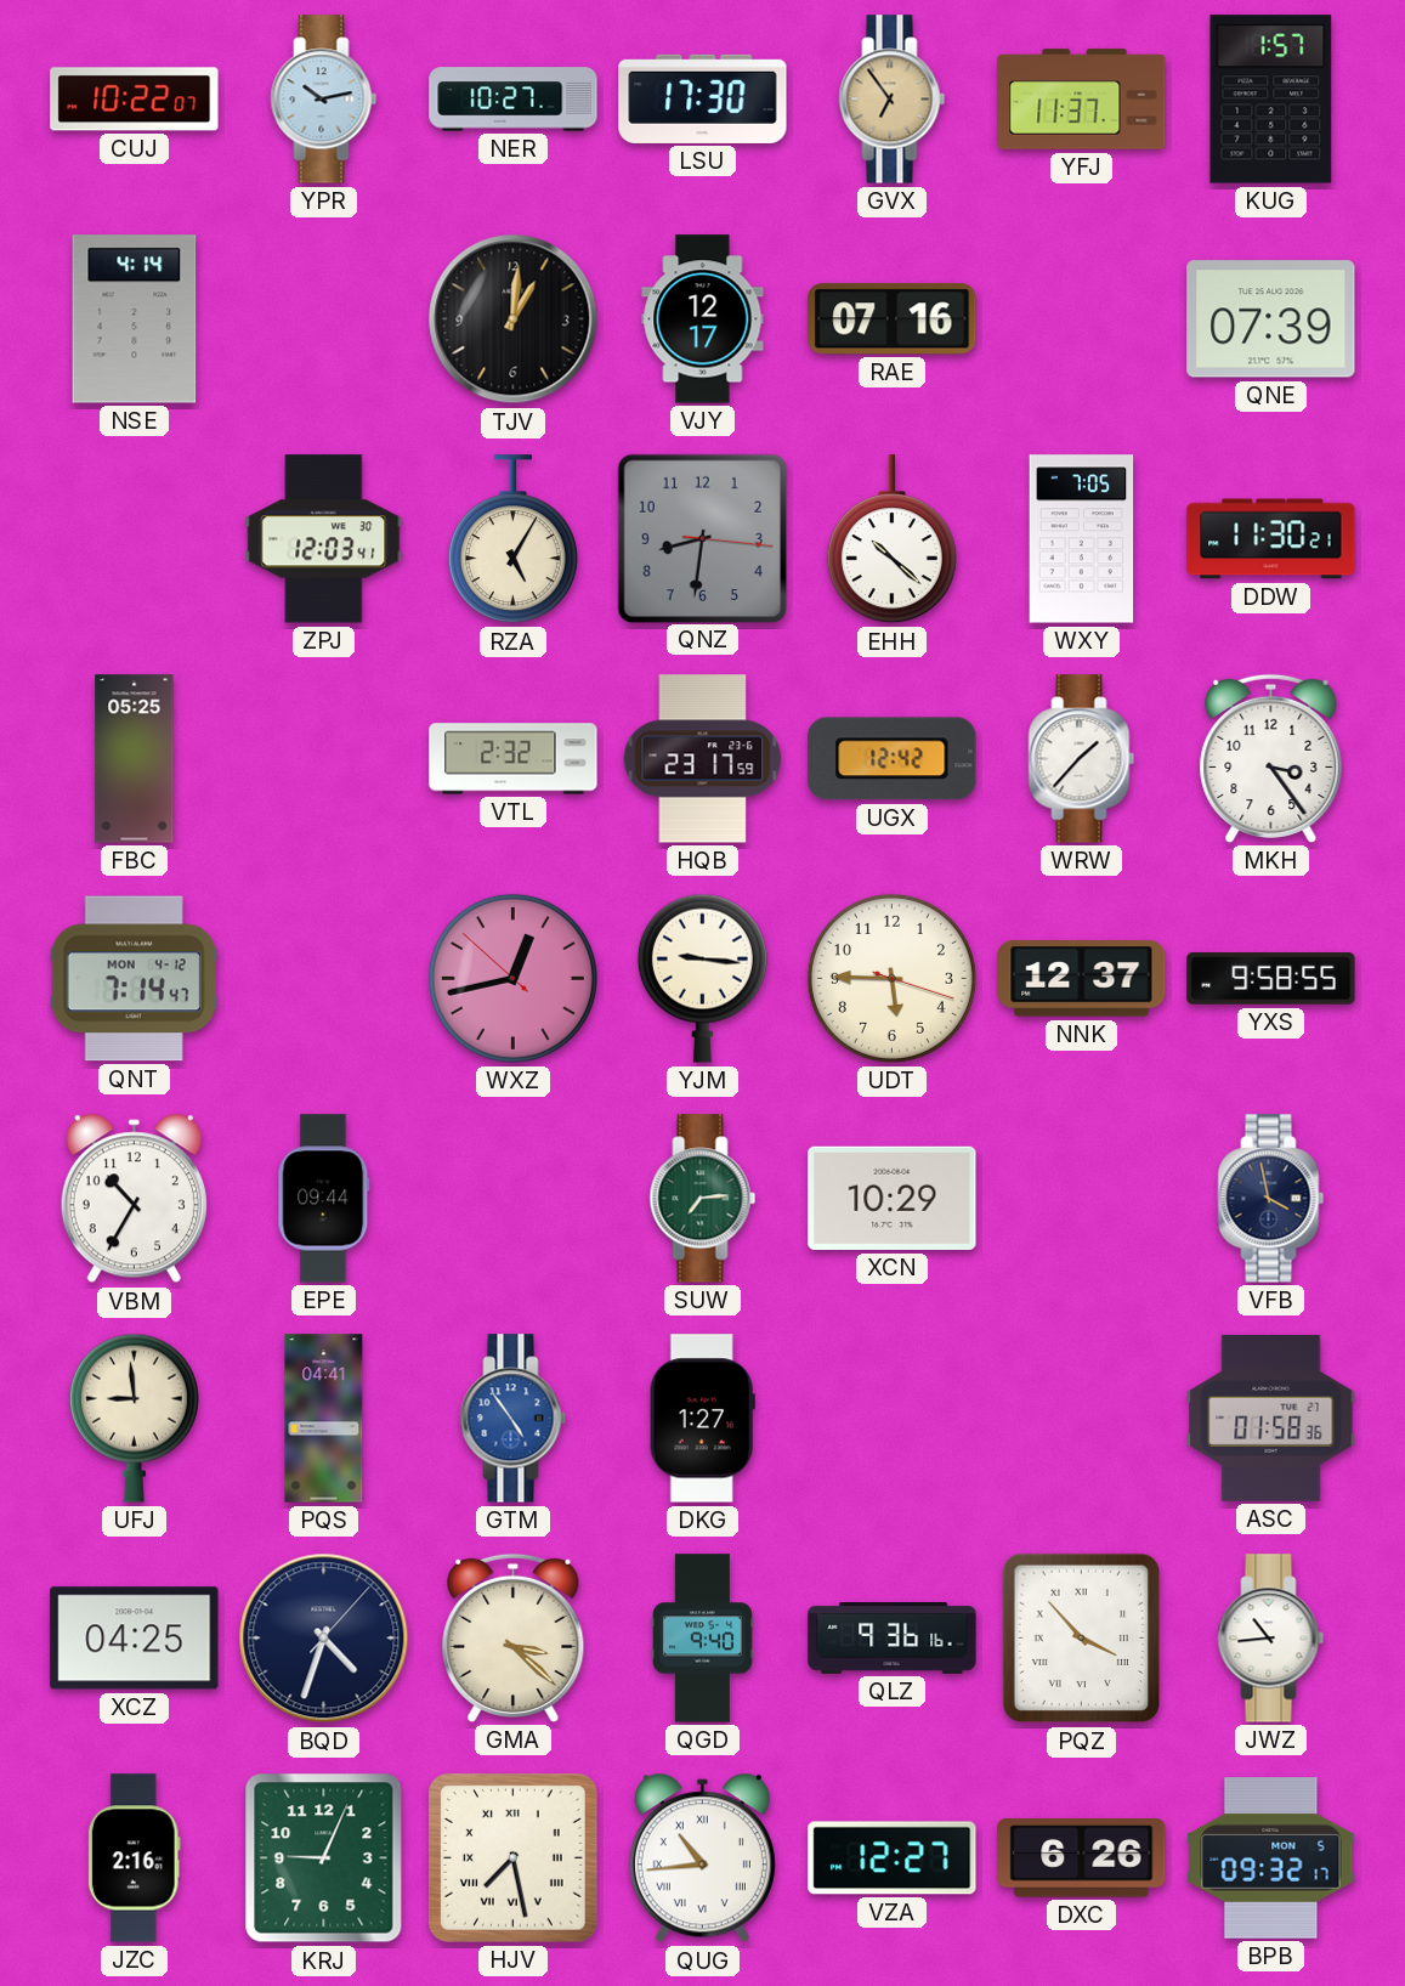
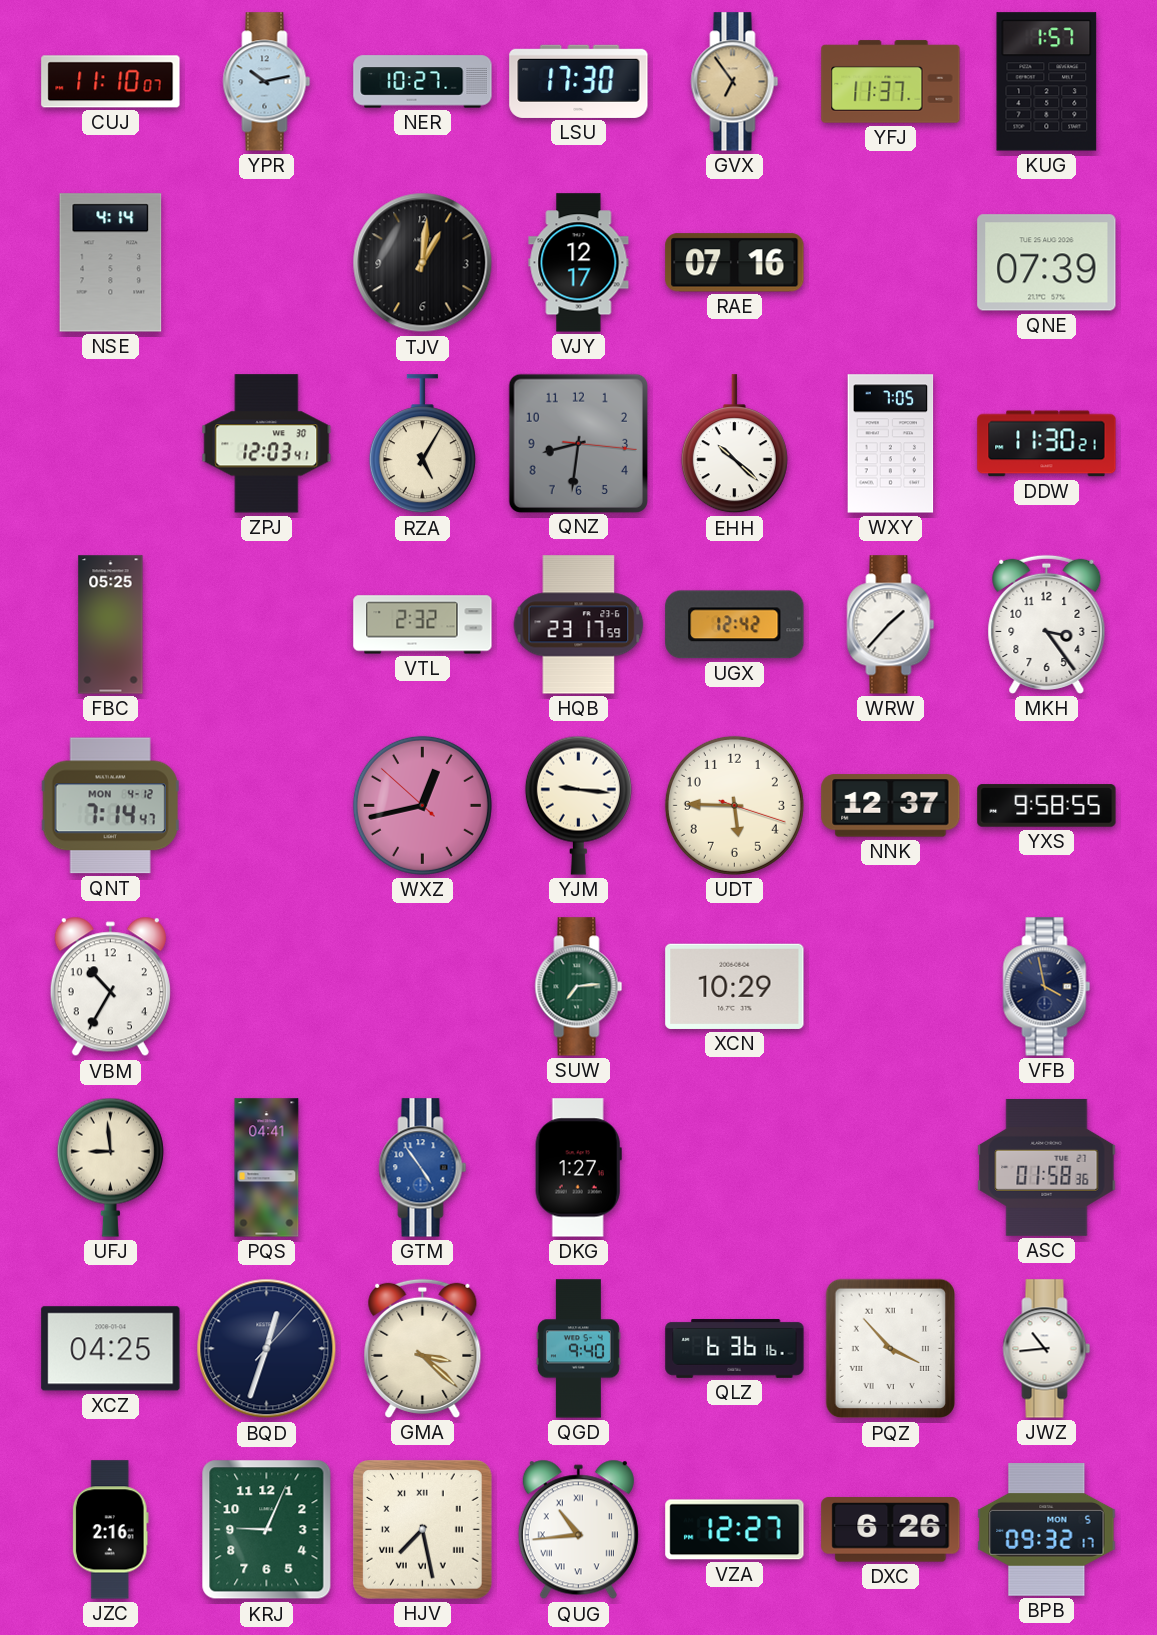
CUJ: 10:22 -> 11:10 (111, 82)
EPE: 09:44 -> none (324, 1199)
BQD: 4:33 -> 12:33 (267, 1349)
QLZ: 9:36 -> 6:36 (735, 1349)
